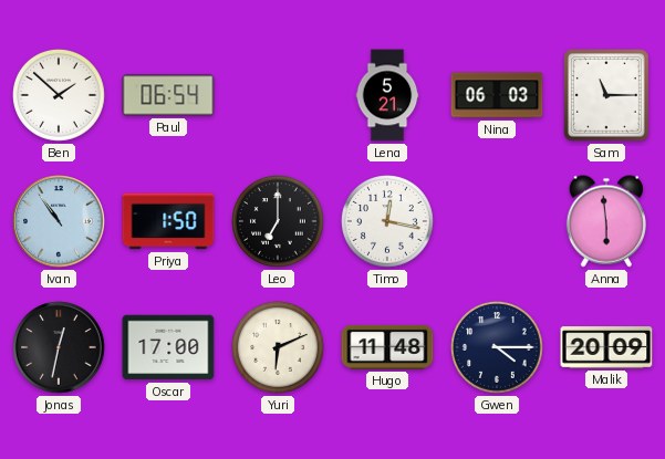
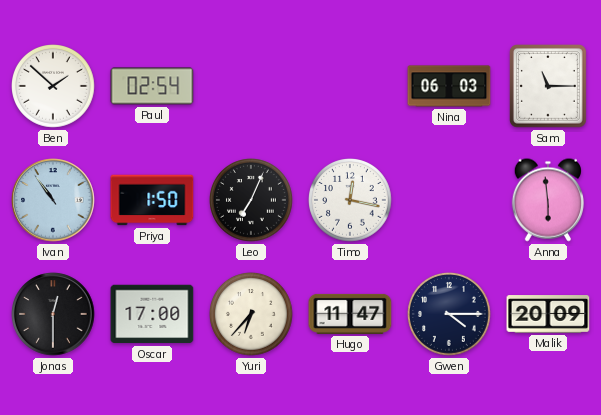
Paul: 06:54 -> 02:54 (152, 86)
Lena: 5:21 -> none (387, 95)
Leo: 7:00 -> 7:04 (252, 201)
Jonas: 12:32 -> 12:30 (53, 314)
Yuri: 6:11 -> 6:37 (252, 315)
Hugo: 11:48 -> 11:47 (350, 314)
